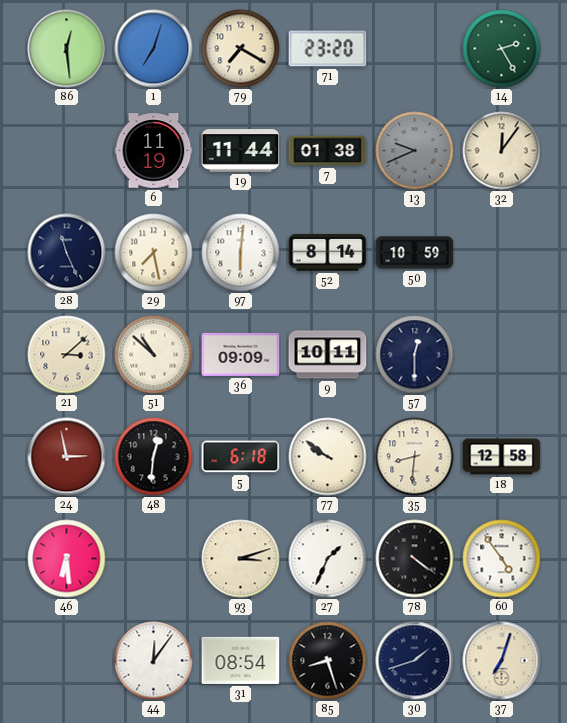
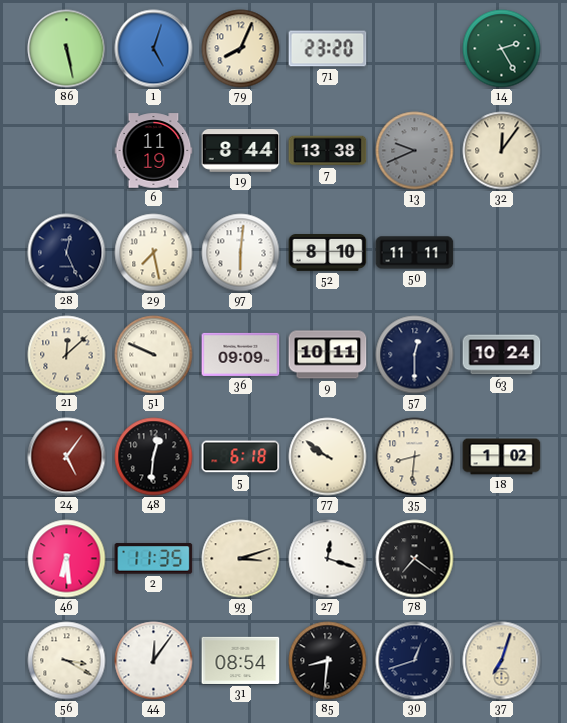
86: 12:29 -> 5:28 (67, 49)
1: 7:03 -> 5:03 (154, 49)
79: 7:20 -> 8:04 (241, 49)
19: 11:44 -> 8:44 (241, 151)
7: 01:38 -> 13:38 (328, 151)
28: 11:26 -> 12:26 (67, 253)
52: 8:14 -> 8:10 (328, 253)
50: 10:59 -> 11:11 (415, 253)
21: 3:08 -> 12:08 (67, 355)
51: 10:52 -> 9:49 (154, 355)
63: none -> 10:24 (502, 355)
24: 2:58 -> 5:06 (67, 457)
18: 12:58 -> 1:02 (502, 457)
2: none -> 11:35 (154, 559)
27: 1:34 -> 12:18 (328, 559)
78: 4:21 -> 7:21 (415, 559)
60: 4:54 -> none (502, 559)
56: none -> 3:20 (67, 661)
85: 8:27 -> 8:31 (328, 661)
30: 1:42 -> 12:42 (415, 661)
